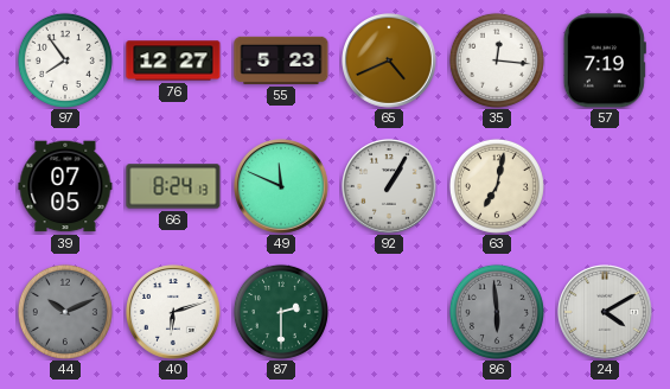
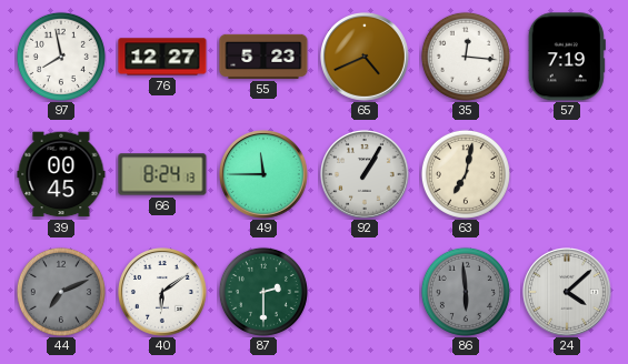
97: 7:54 -> 7:58 (61, 57)
39: 07:05 -> 00:45 (61, 174)
49: 11:49 -> 11:45 (265, 175)
44: 10:11 -> 7:11 (61, 292)
40: 6:12 -> 6:09 (163, 293)
24: 4:10 -> 4:08 (568, 293)
